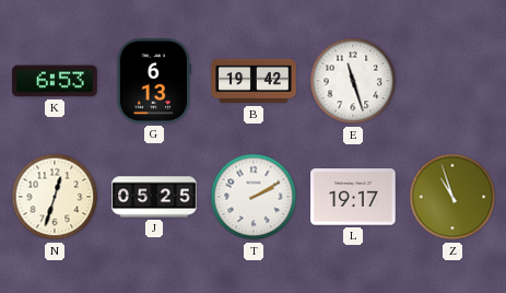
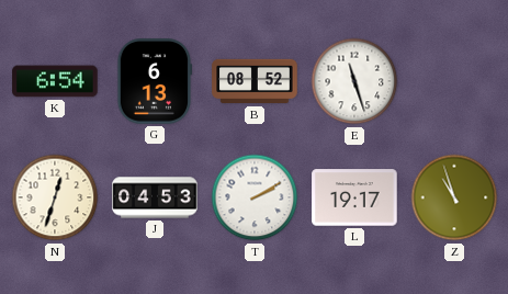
K: 6:53 -> 6:54 (55, 81)
B: 19:42 -> 08:52 (255, 81)
J: 05:25 -> 04:53 (155, 197)
